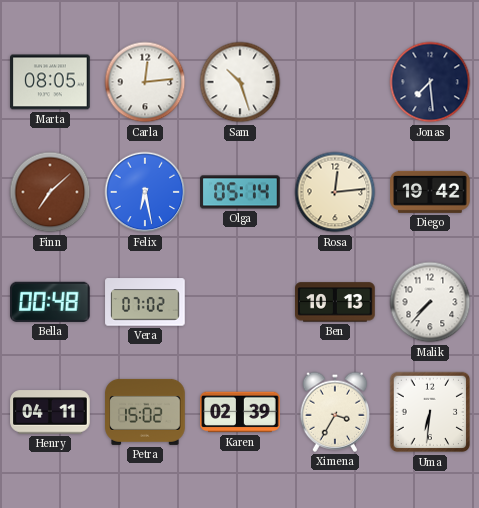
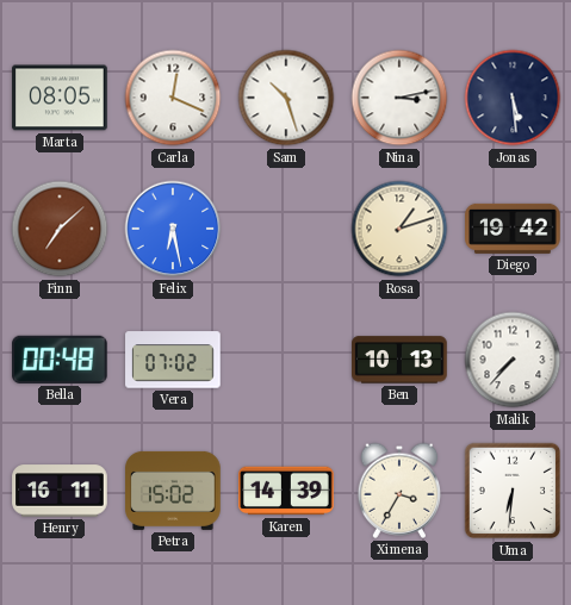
Carla: 12:14 -> 12:19 (173, 98)
Nina: none -> 3:13 (399, 98)
Jonas: 7:29 -> 5:29 (513, 98)
Olga: 05:14 -> none (240, 192)
Rosa: 12:14 -> 1:12 (399, 229)
Henry: 04:11 -> 16:11 (60, 491)
Karen: 02:39 -> 14:39 (286, 491)
